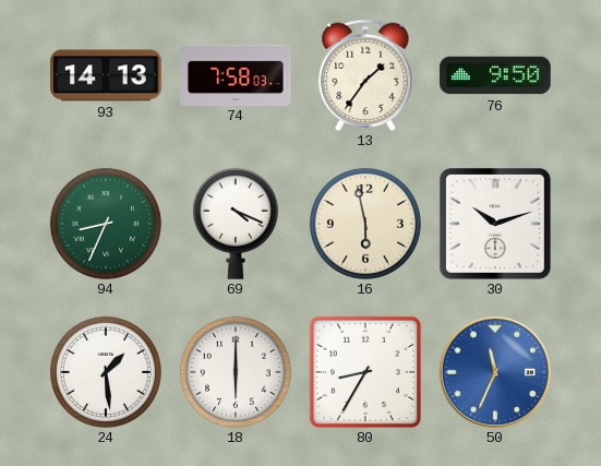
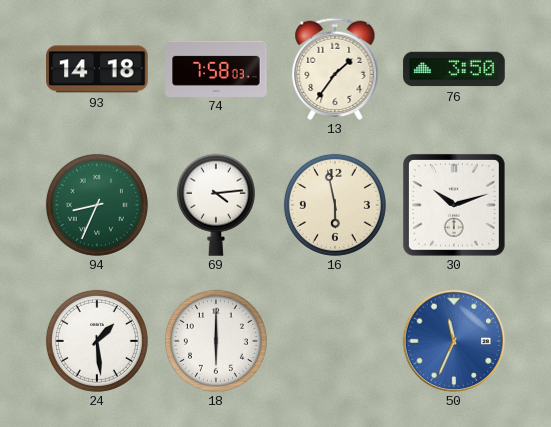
93: 14:13 -> 14:18 (97, 69)
76: 9:50 -> 3:50 (454, 69)
69: 4:19 -> 4:14 (216, 205)
80: 8:35 -> none (365, 372)
